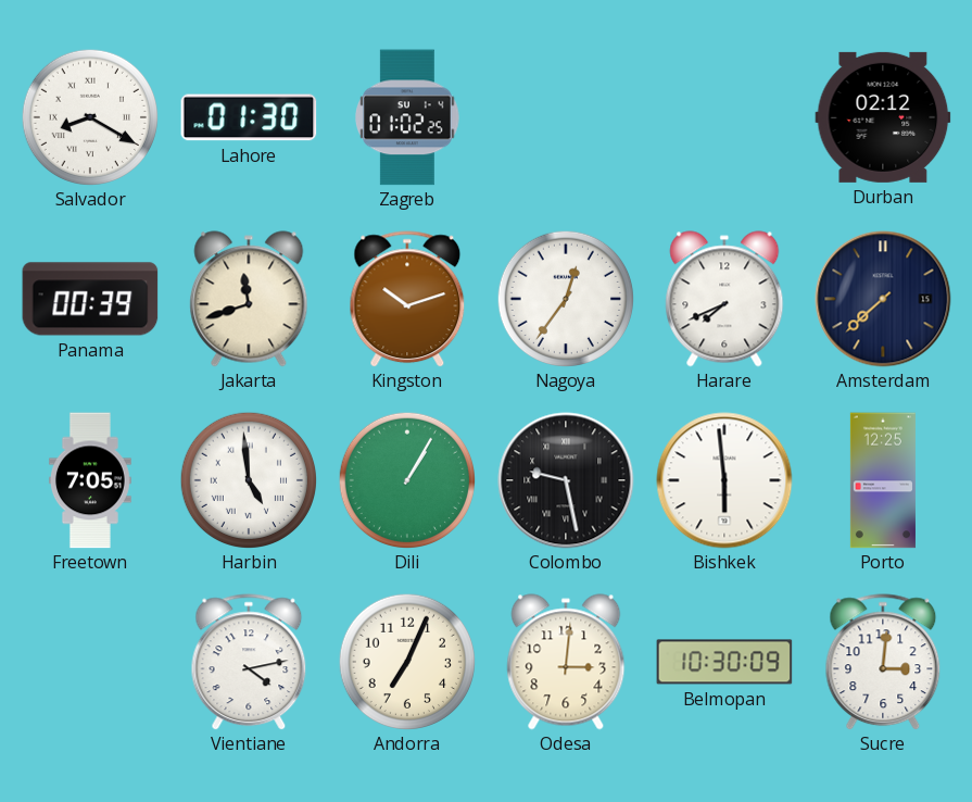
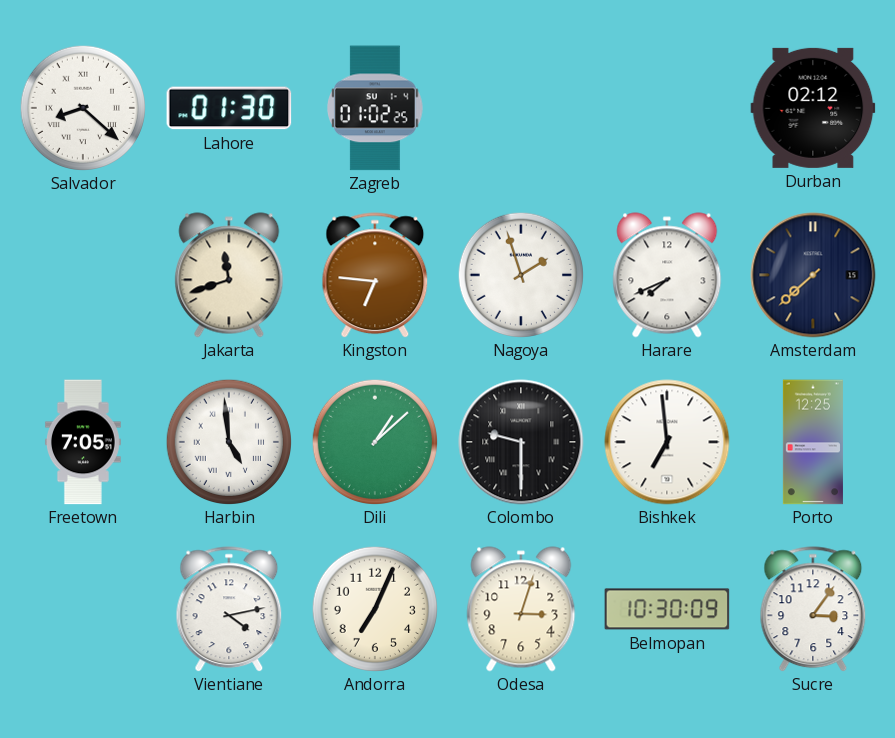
Salvador: 8:20 -> 8:22 (82, 107)
Panama: 00:39 -> none (90, 299)
Kingston: 10:12 -> 6:46 (375, 275)
Nagoya: 12:36 -> 1:57 (520, 274)
Dili: 1:05 -> 1:08 (374, 441)
Colombo: 9:28 -> 9:30 (521, 442)
Bishkek: 5:59 -> 6:59 (667, 442)
Odesa: 3:01 -> 3:03 (521, 609)
Sucre: 3:01 -> 3:06 (813, 609)
